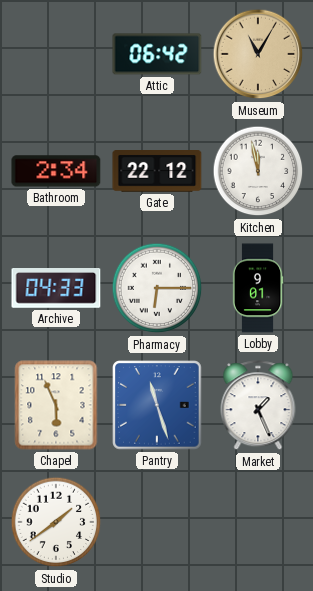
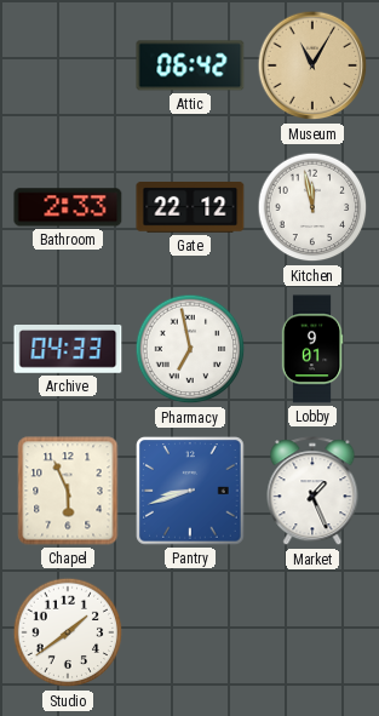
Bathroom: 2:34 -> 2:33 (68, 207)
Pharmacy: 6:15 -> 6:58 (190, 349)
Pantry: 11:27 -> 8:42 (190, 491)
